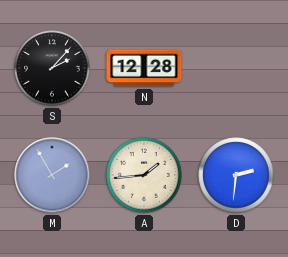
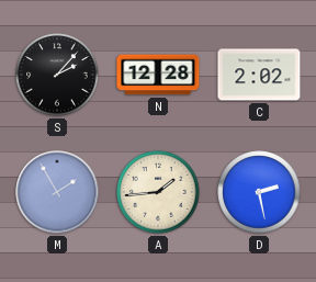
C: none -> 2:02 (259, 75)
D: 2:31 -> 2:28 (259, 192)
